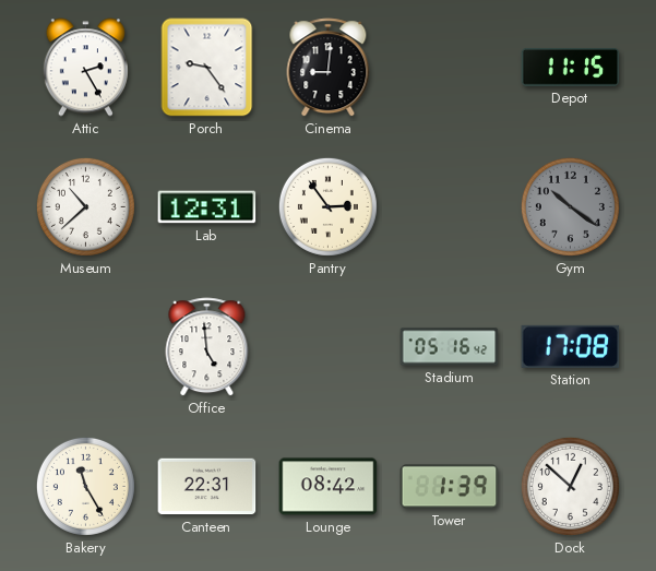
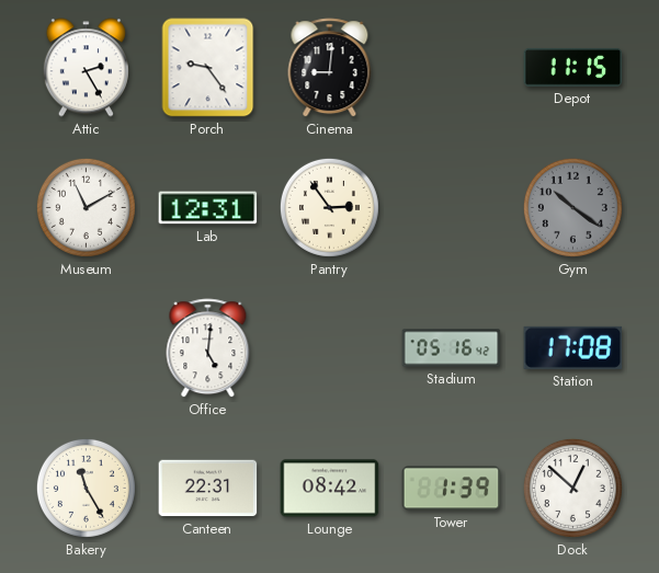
Museum: 10:38 -> 11:10 (86, 207)
Office: 4:59 -> 5:01 (208, 348)
